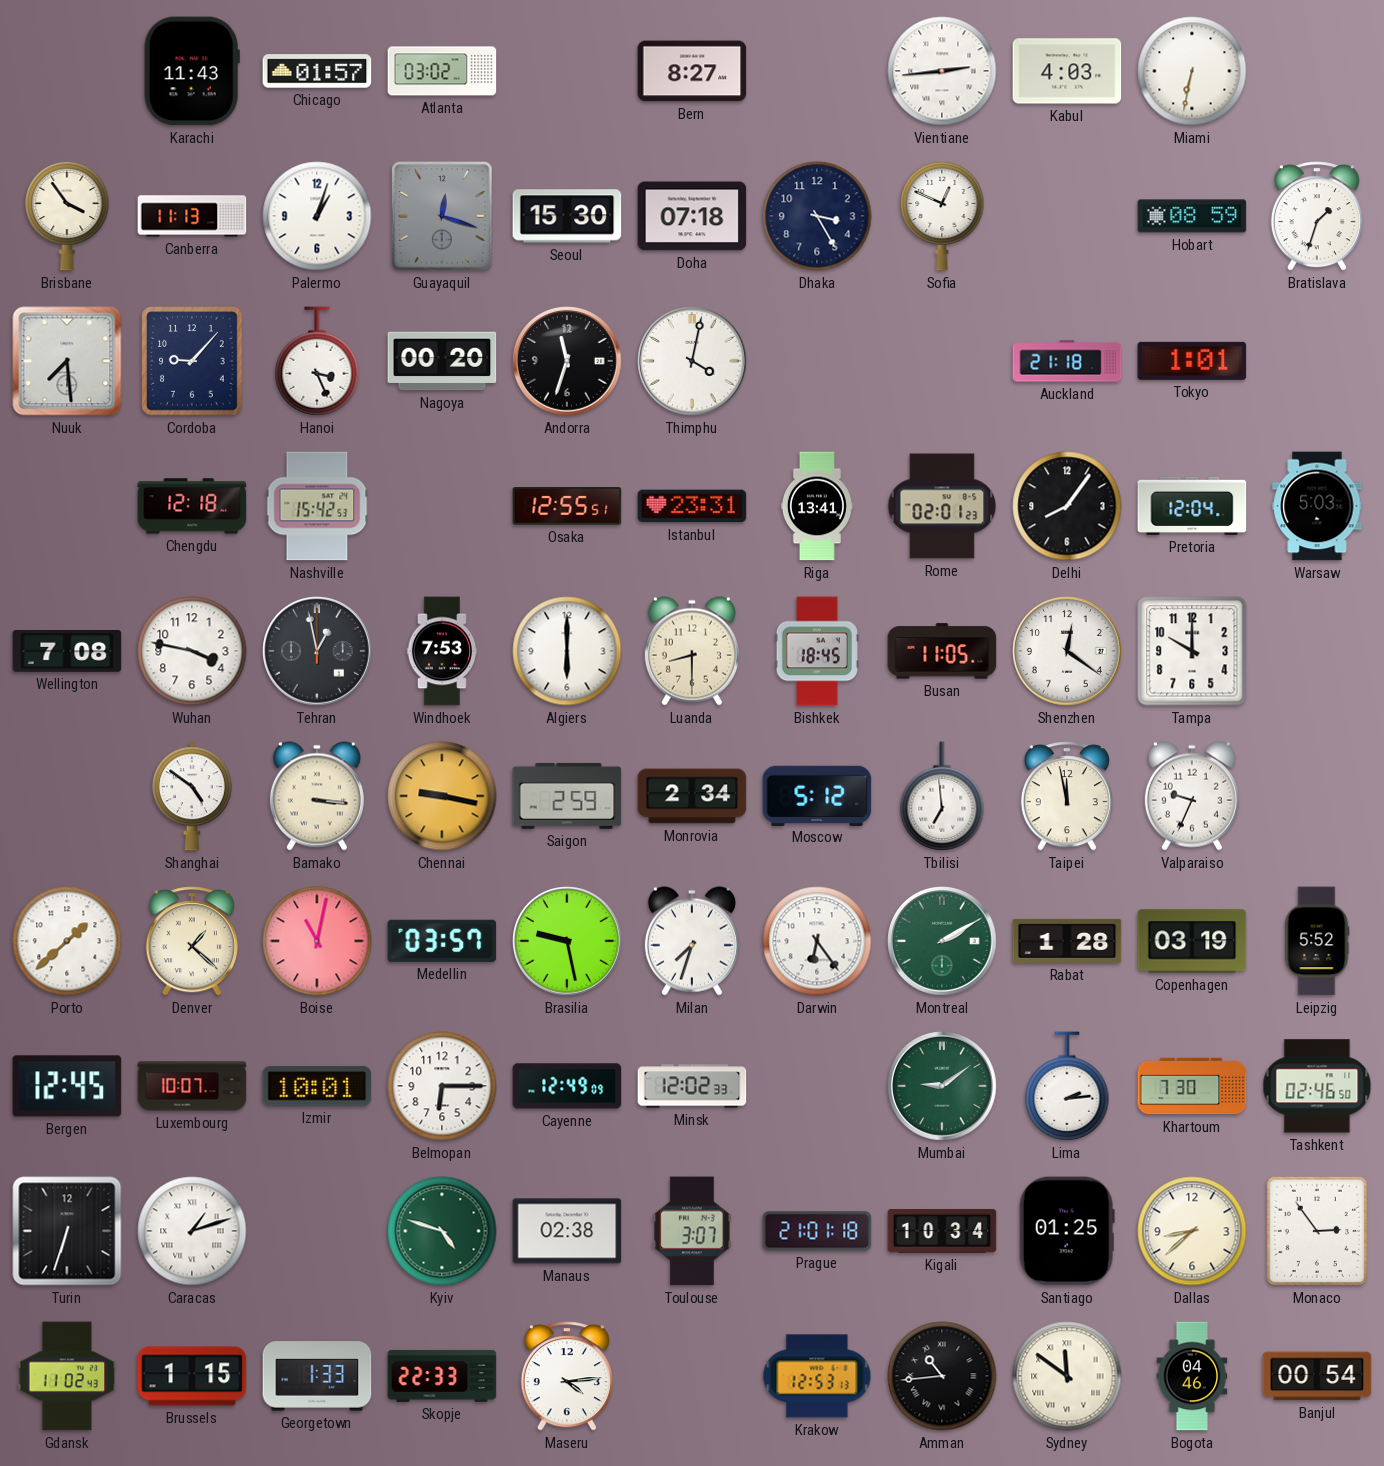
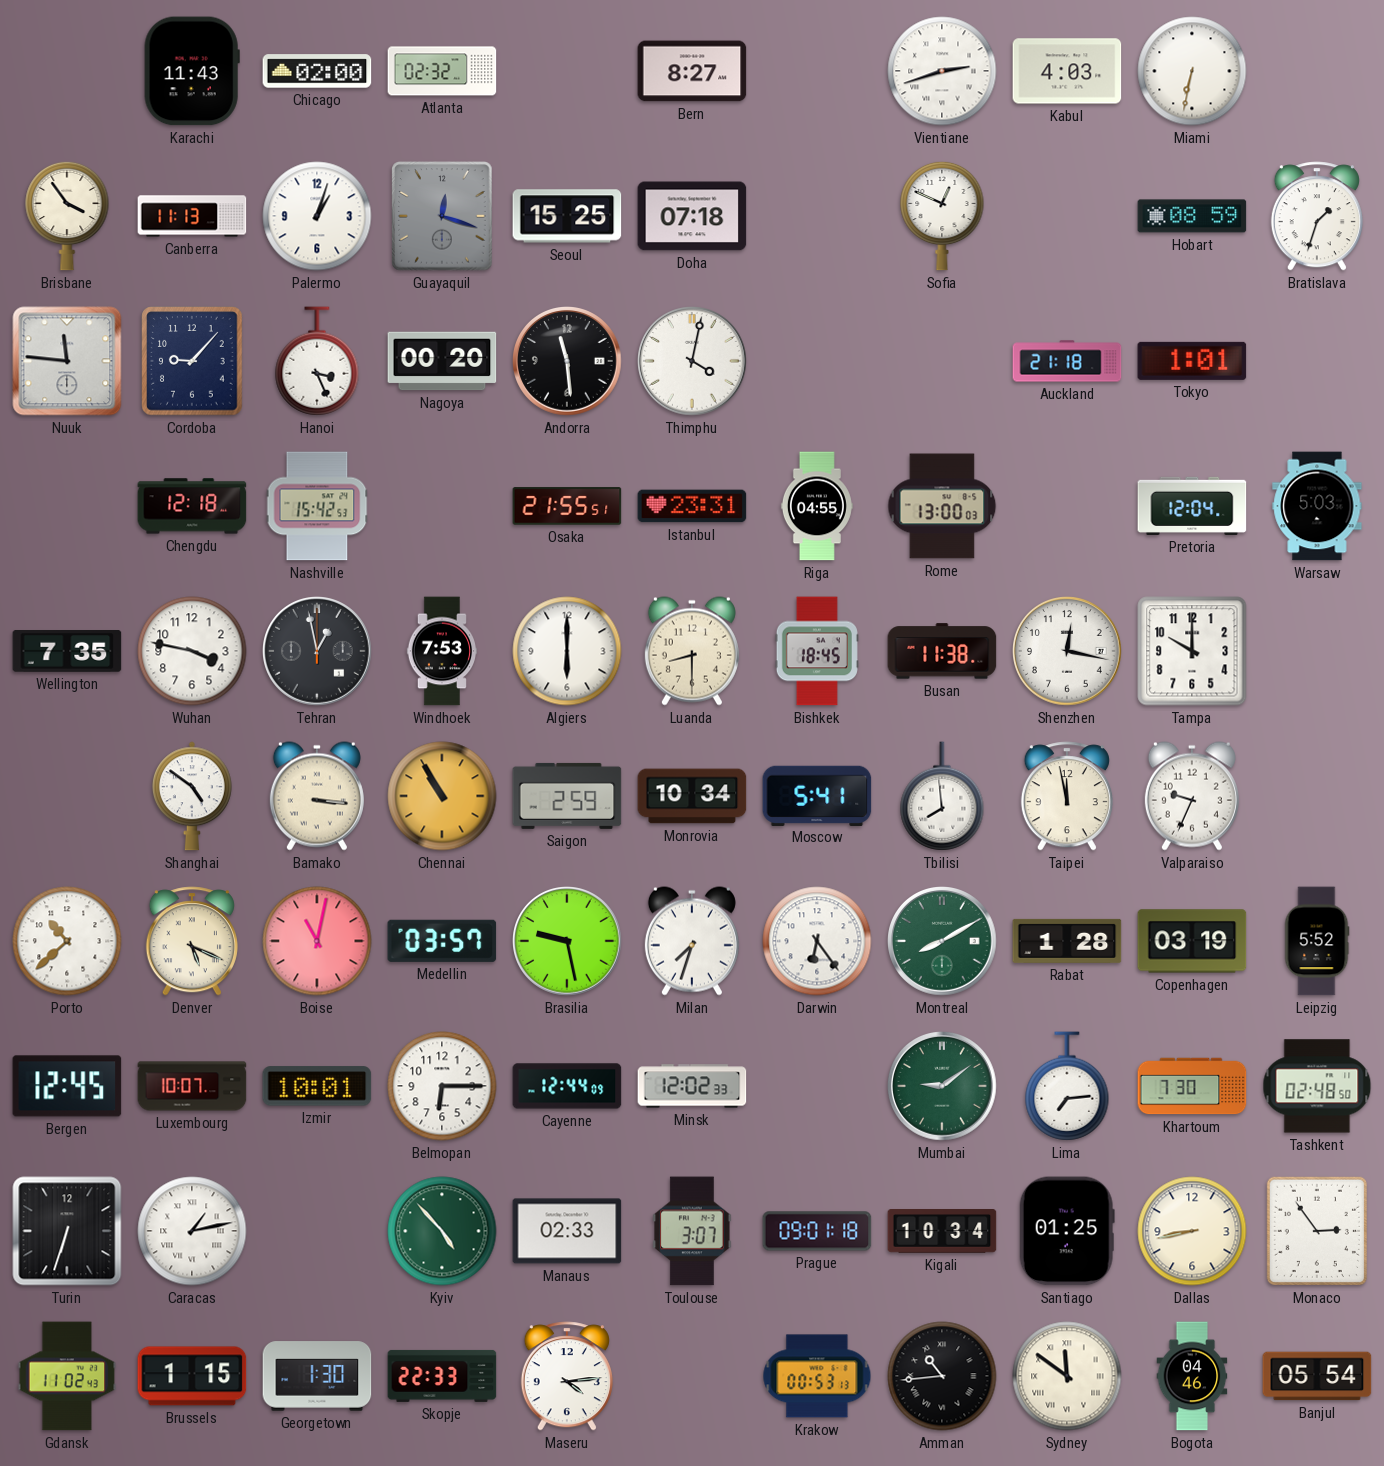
Chicago: 01:57 -> 02:00 (317, 71)
Atlanta: 03:02 -> 02:32 (442, 71)
Vientiane: 2:44 -> 2:42 (942, 71)
Seoul: 15:30 -> 15:25 (567, 216)
Dhaka: 3:25 -> none (817, 216)
Nuuk: 7:29 -> 11:46 (67, 361)
Andorra: 11:33 -> 11:29 (567, 361)
Osaka: 12:55 -> 21:55 (567, 506)
Riga: 13:41 -> 04:55 (817, 506)
Rome: 02:01 -> 13:00 (942, 506)
Delhi: 8:06 -> none (1067, 506)
Wellington: 7:08 -> 7:35 (67, 652)
Busan: 11:05 -> 11:38 (942, 651)
Shenzhen: 12:21 -> 12:17 (1067, 651)
Chennai: 9:17 -> 10:55 (442, 796)
Monrovia: 2:34 -> 10:34 (692, 796)
Moscow: 5:12 -> 5:41 (817, 795)
Tbilisi: 6:59 -> 7:59 (942, 796)
Porto: 1:38 -> 10:38 (67, 941)
Denver: 1:22 -> 5:19 (192, 941)
Montreal: 2:10 -> 8:10 (942, 941)
Cayenne: 12:49 -> 12:44 (567, 1086)
Lima: 2:14 -> 7:14 (1067, 1086)
Tashkent: 02:46 -> 02:48 (1317, 1086)
Caracas: 1:12 -> 1:13 (192, 1231)
Kyiv: 4:48 -> 4:53 (442, 1231)
Manaus: 02:38 -> 02:33 (567, 1231)
Prague: 21:01 -> 09:01 (817, 1231)
Dallas: 8:38 -> 8:43 (1192, 1231)
Georgetown: 1:33 -> 1:30 (317, 1376)
Krakow: 12:53 -> 00:53 (817, 1376)
Banjul: 00:54 -> 05:54 (1317, 1376)
